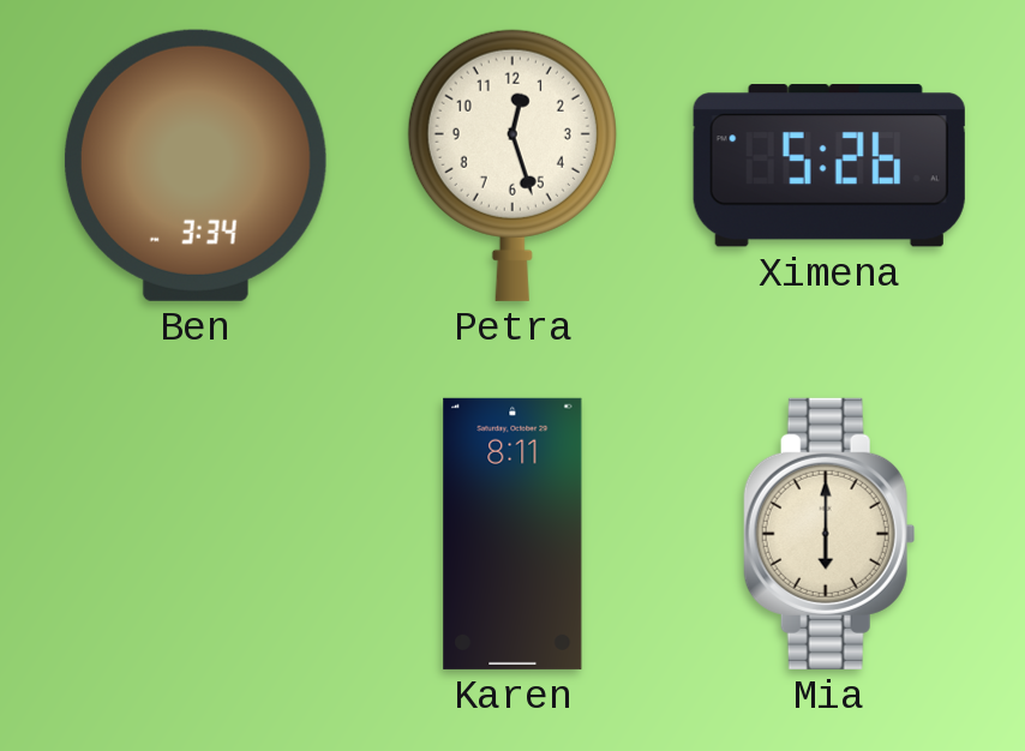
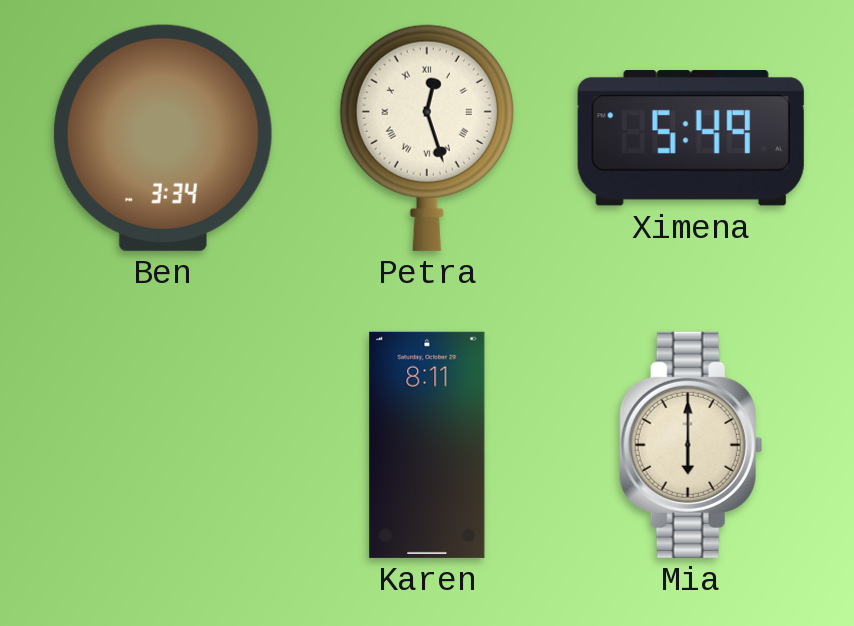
Petra numerals: Arabic -> Roman (427, 138)
Ximena: 5:26 -> 5:49 (691, 138)
